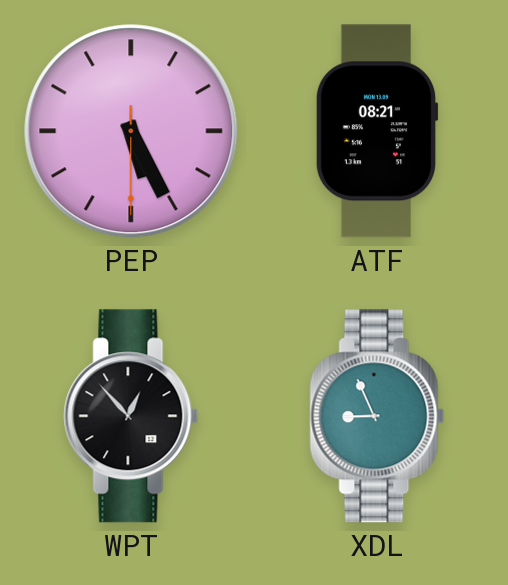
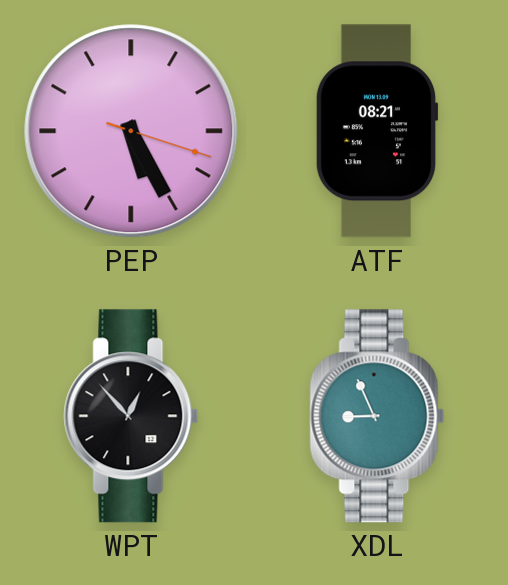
PEP: 5:25:30 -> 5:25:18 (131, 131)
